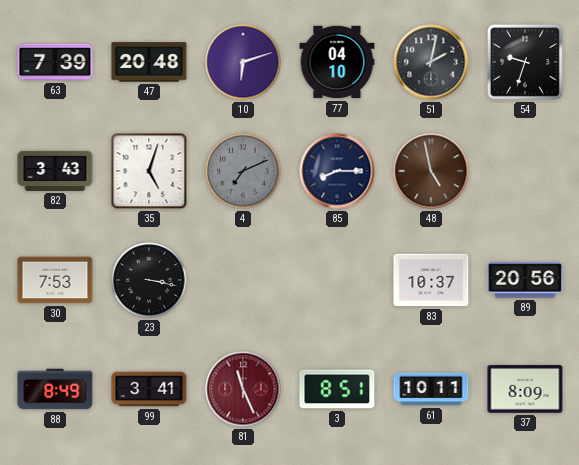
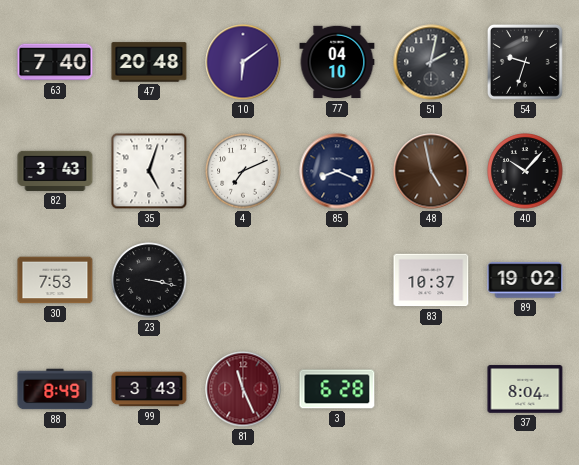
63: 7:39 -> 7:40 (55, 62)
10: 6:12 -> 6:09 (243, 62)
4 dial: grey -> white (243, 171)
85: 8:15 -> 8:19 (337, 171)
40: none -> 10:07 (525, 171)
89: 20:56 -> 19:02 (525, 280)
99: 3:41 -> 3:43 (149, 389)
3: 8:51 -> 6:28 (337, 389)
61: 10:11 -> none (431, 389)
37: 8:09 -> 8:04 (525, 389)
